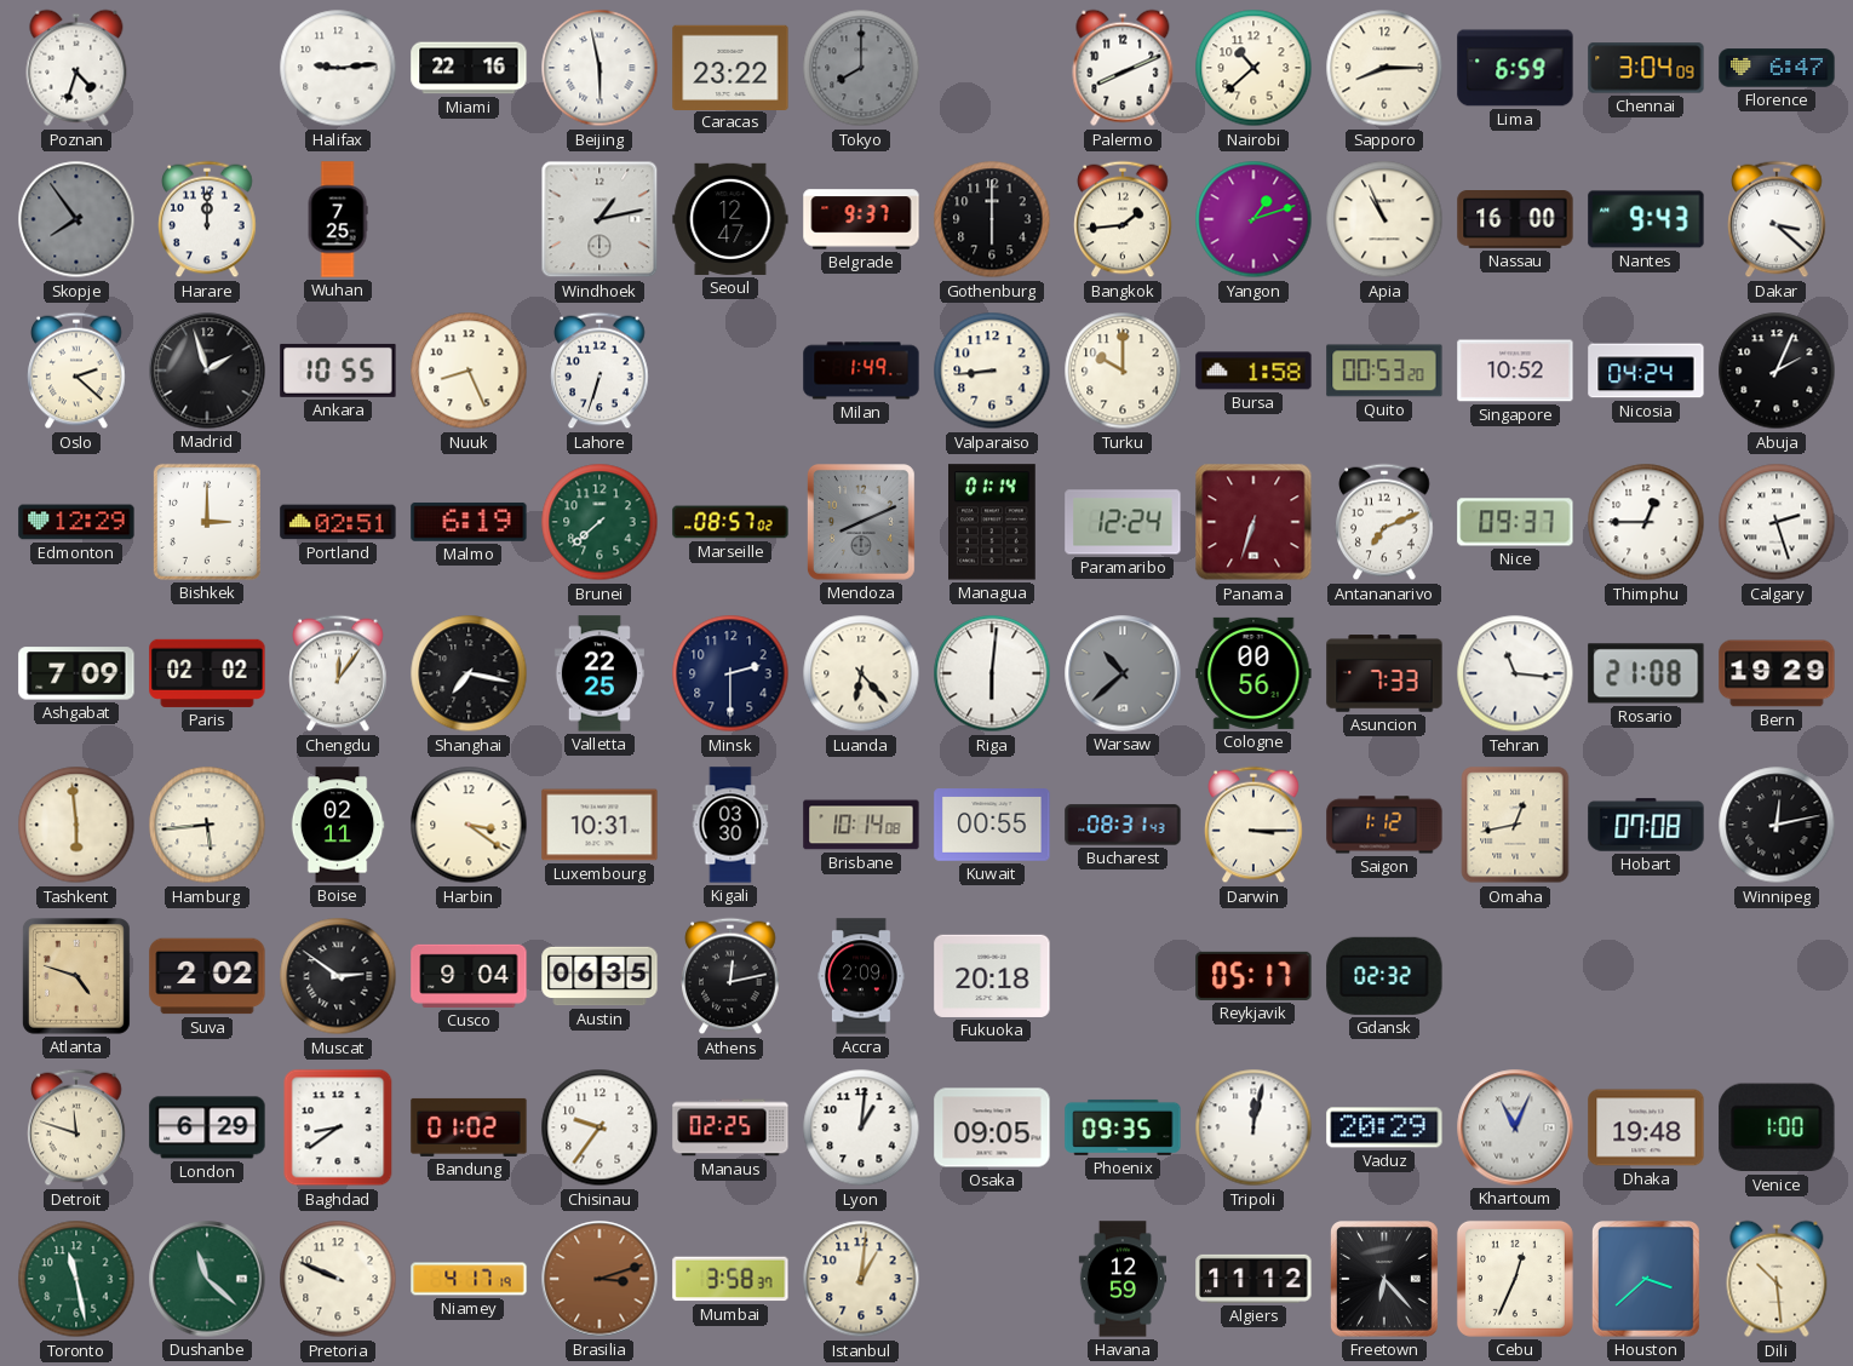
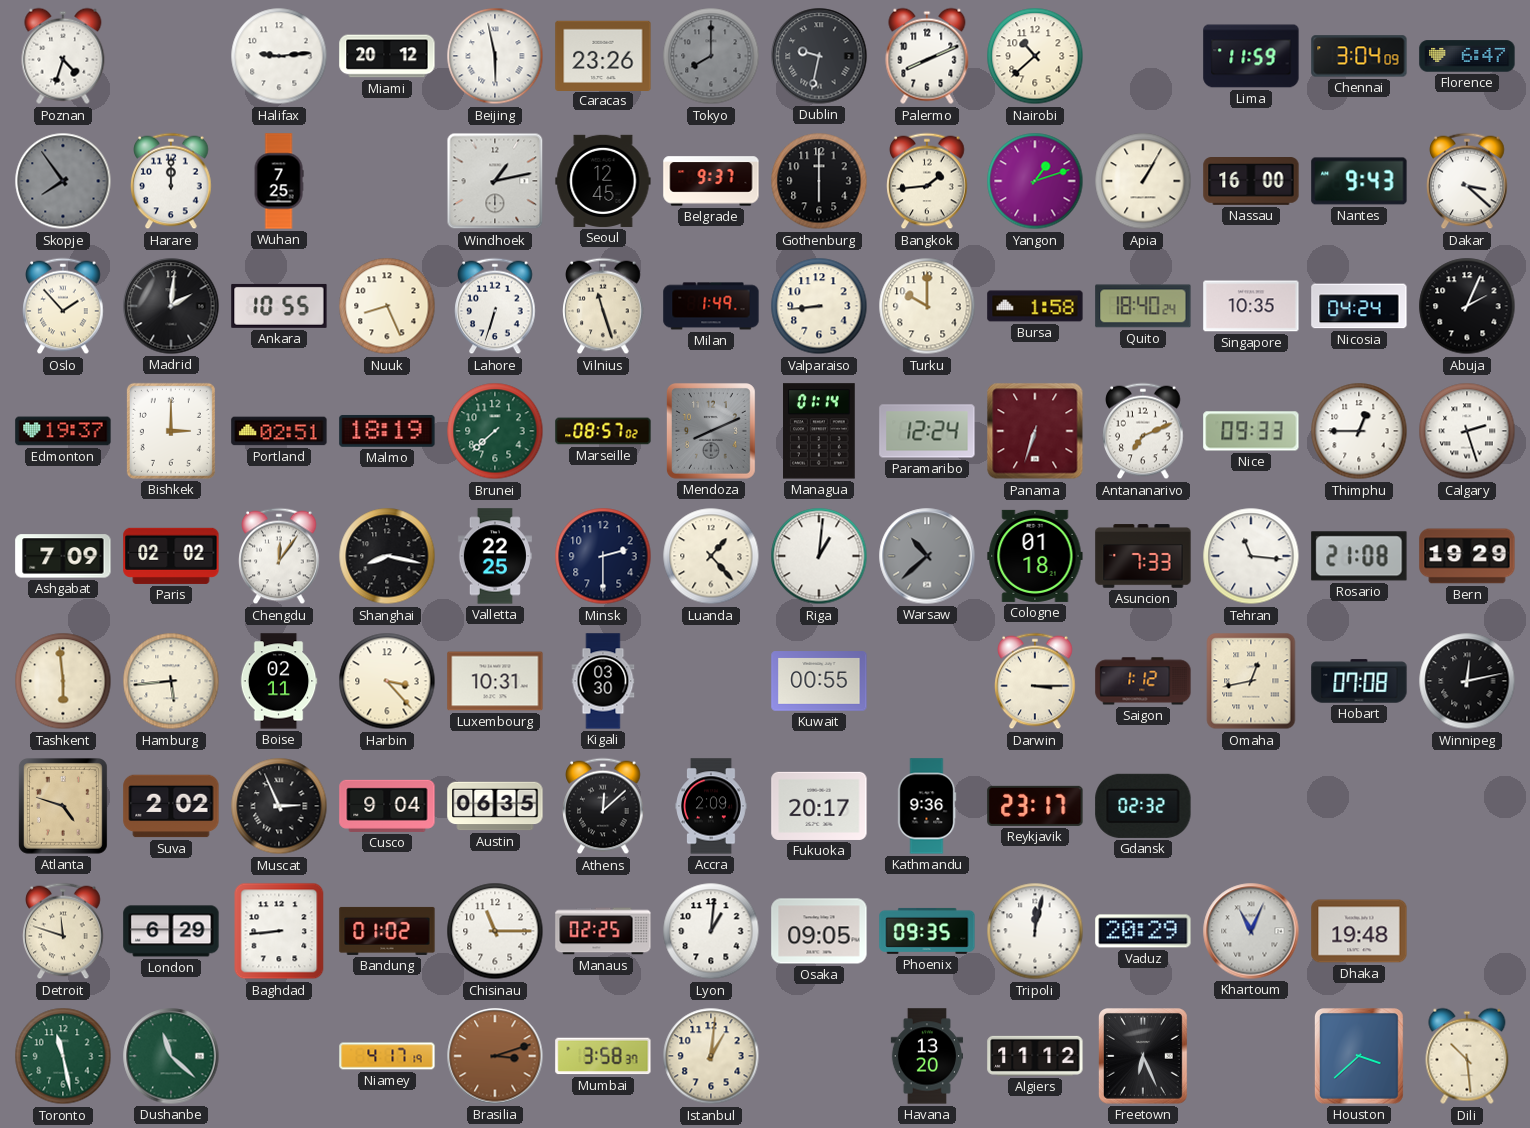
Miami: 22:16 -> 20:12 (387, 56)
Caracas: 23:22 -> 23:26 (603, 55)
Dublin: none -> 9:32 (819, 56)
Sapporo: 8:15 -> none (1384, 68)
Lima: 6:59 -> 11:59 (1251, 56)
Seoul: 12:47 -> 12:45 (603, 181)
Apia: 10:56 -> 1:05 (1143, 181)
Oslo: 2:22 -> 1:53 (63, 306)
Madrid: 1:57 -> 2:01 (171, 306)
Vilnius: none -> 11:27 (603, 306)
Quito: 00:53 -> 18:40 (1143, 306)
Singapore: 10:52 -> 10:35 (1251, 306)
Edmonton: 12:29 -> 19:37 (63, 431)
Malmo: 6:19 -> 18:19 (387, 431)
Nice: 09:37 -> 09:33 (1251, 431)
Shanghai: 7:17 -> 8:17 (387, 556)
Luanda: 6:23 -> 1:23 (711, 556)
Riga: 6:01 -> 1:01 (819, 556)
Cologne: 00:56 -> 01:18 (1035, 556)
Harbin: 3:21 -> 3:23 (387, 681)
Brisbane: 10:14 -> none (861, 825)
Bucharest: 08:31 -> none (1123, 825)
Muscat: 2:51 -> 2:56 (279, 806)
Athens: 12:13 -> 12:08 (603, 806)
Fukuoka: 20:18 -> 20:17 (819, 806)
Kathmandu: none -> 9:36 (927, 806)
Reykjavik: 05:17 -> 23:17 (1035, 806)
Baghdad: 8:39 -> 8:44 (279, 931)
Chisinau: 9:36 -> 11:15 (495, 931)
Venice: 1:00 -> none (1777, 1127)
Pretoria: 9:49 -> none (338, 1279)
Havana: 12:59 -> 13:20 (926, 1056)
Freetown: 6:23 -> 6:26 (1143, 1057)
Cebu: 12:34 -> none (1515, 1279)
